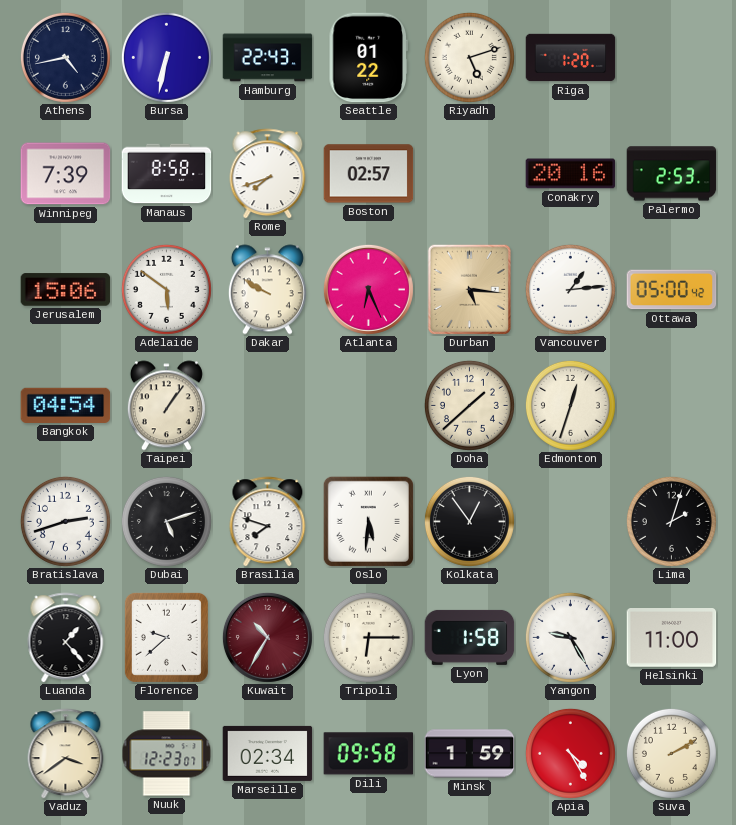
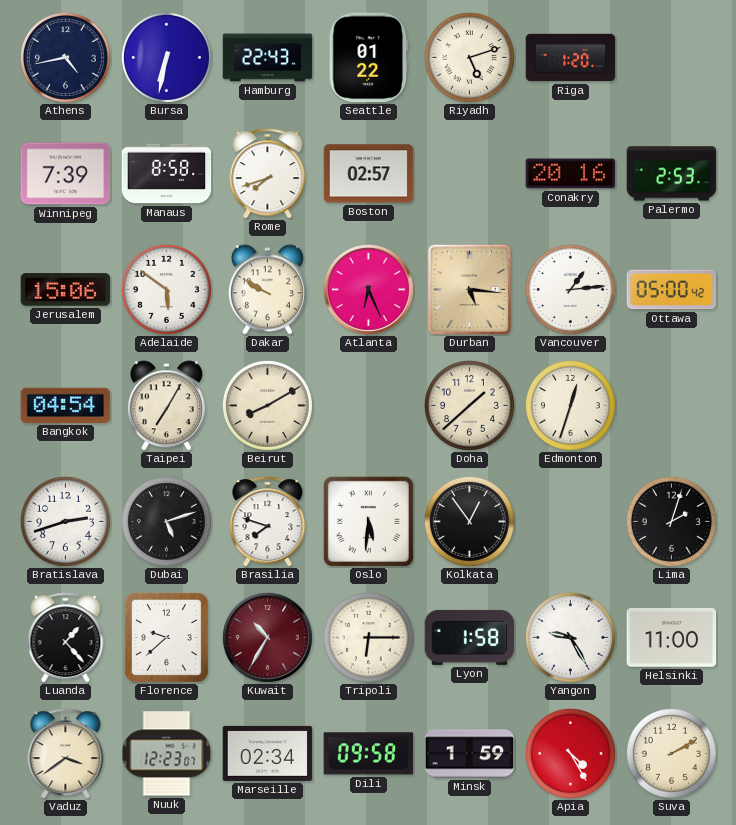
Taipei: 1:06 -> 7:05 (166, 406)
Beirut: none -> 8:10 (267, 405)
